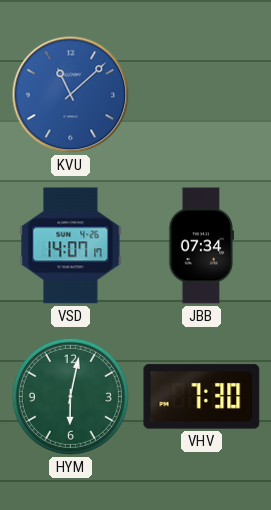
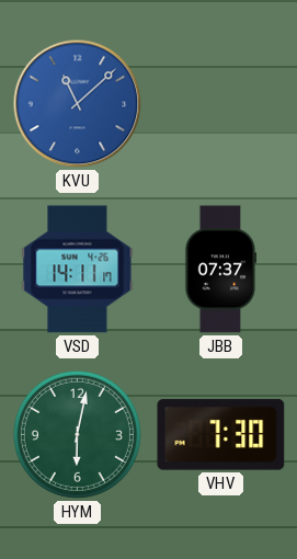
VSD: 14:07 -> 14:11 (78, 270)
JBB: 07:34 -> 07:37 (220, 270)
